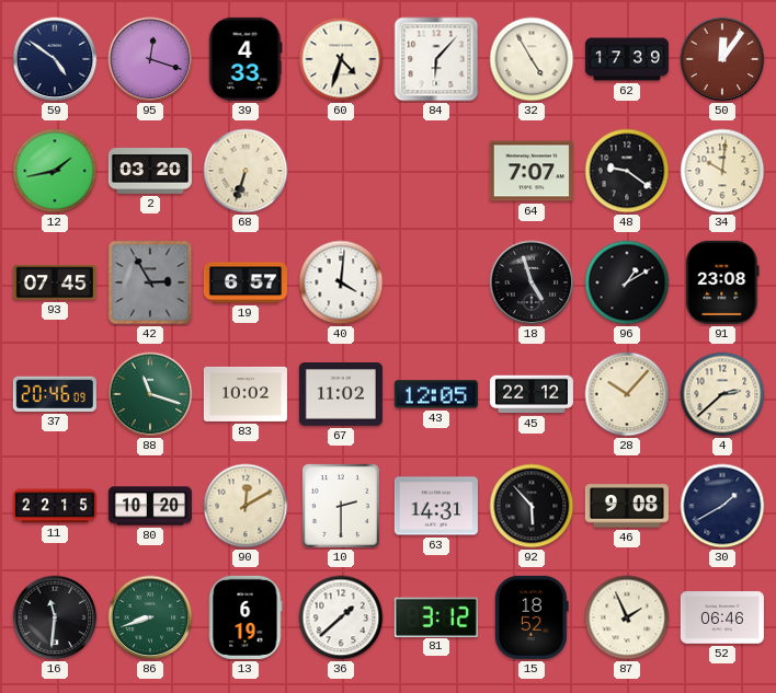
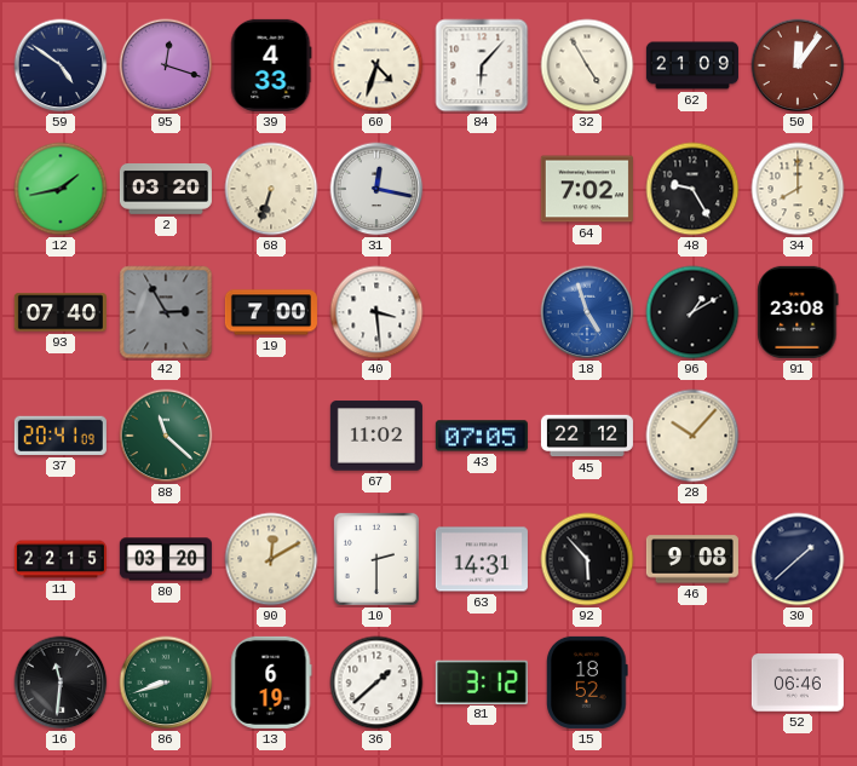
62: 17:39 -> 21:09 (692, 65)
31: none -> 12:17 (376, 189)
64: 7:07 -> 7:02 (587, 189)
48: 9:21 -> 9:25 (692, 189)
34: 10:01 -> 8:00 (798, 189)
93: 07:45 -> 07:40 (61, 312)
19: 6:57 -> 7:00 (271, 312)
40: 4:01 -> 3:29 (376, 312)
18 dial: black -> blue (587, 312)
37: 20:46 -> 20:41 (61, 436)
88: 11:18 -> 11:22 (166, 436)
83: 10:02 -> none (246, 394)
43: 12:05 -> 07:05 (482, 436)
4: 2:38 -> none (722, 394)
80: 10:20 -> 03:20 (166, 559)
30: 1:40 -> 1:38 (798, 559)
87: 1:56 -> none (627, 617)
